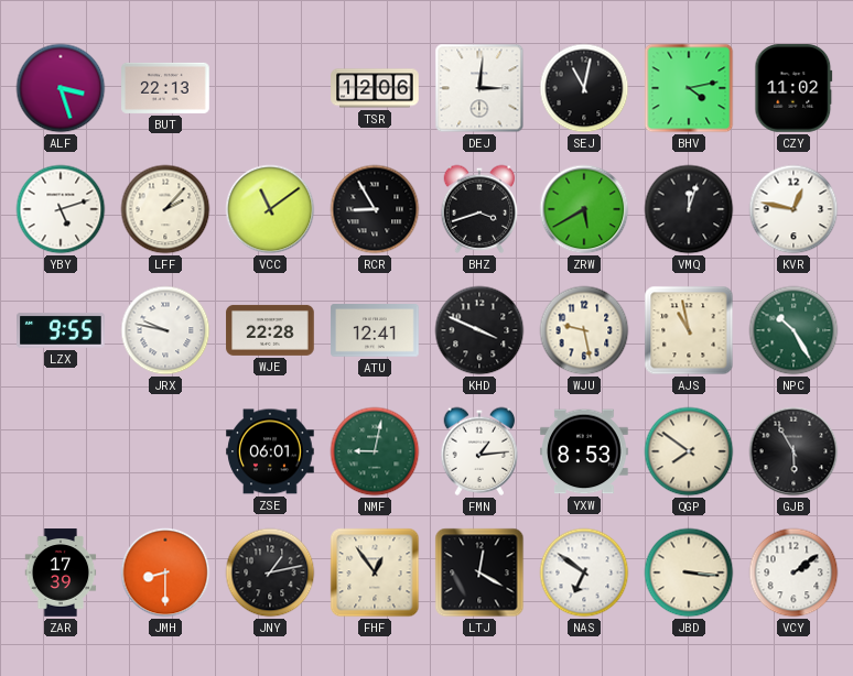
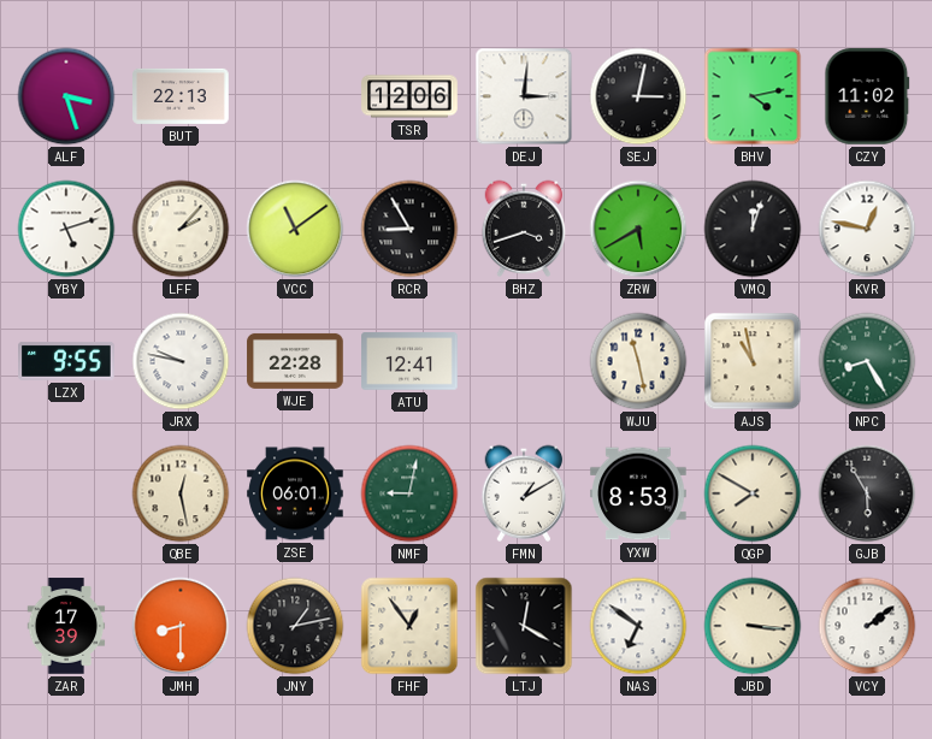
SEJ: 11:02 -> 3:02 (638, 96)
KHD: 3:49 -> none (479, 330)
WJU: 9:28 -> 11:28 (638, 361)
NPC: 10:25 -> 8:25 (867, 361)
QBE: none -> 12:28 (181, 493)
FMN: 1:14 -> 1:10 (524, 493)
QGP: 7:51 -> 7:50 (753, 493)
